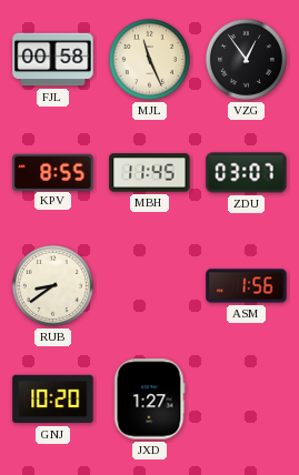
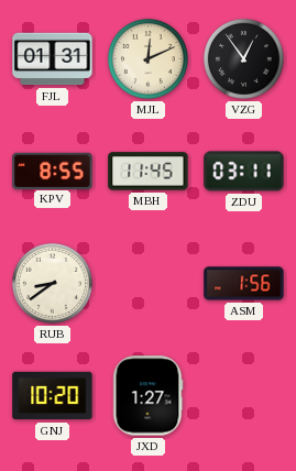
FJL: 00:58 -> 01:31 (53, 59)
MJL: 11:26 -> 12:11 (147, 58)
ZDU: 03:07 -> 03:11 (244, 172)
